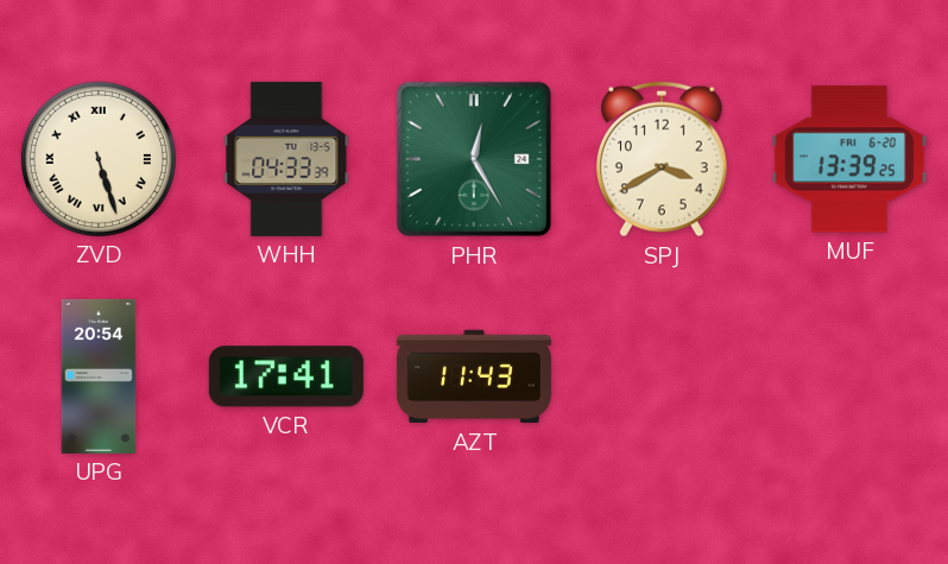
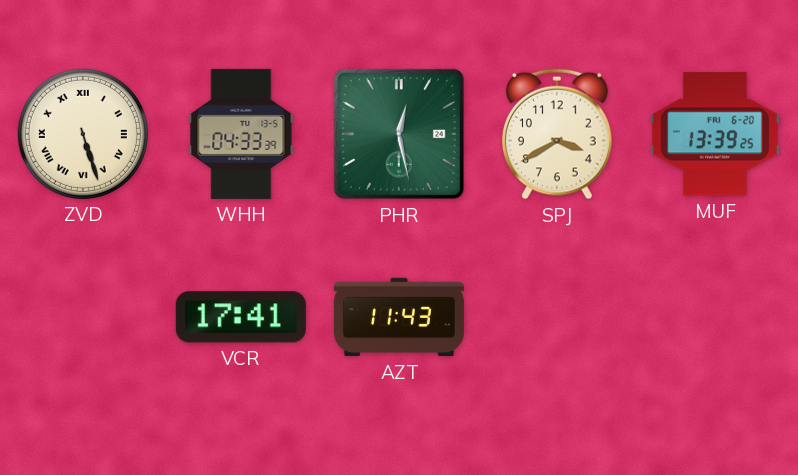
PHR: 12:25 -> 12:28 (399, 134)
UPG: 20:54 -> none (99, 376)
